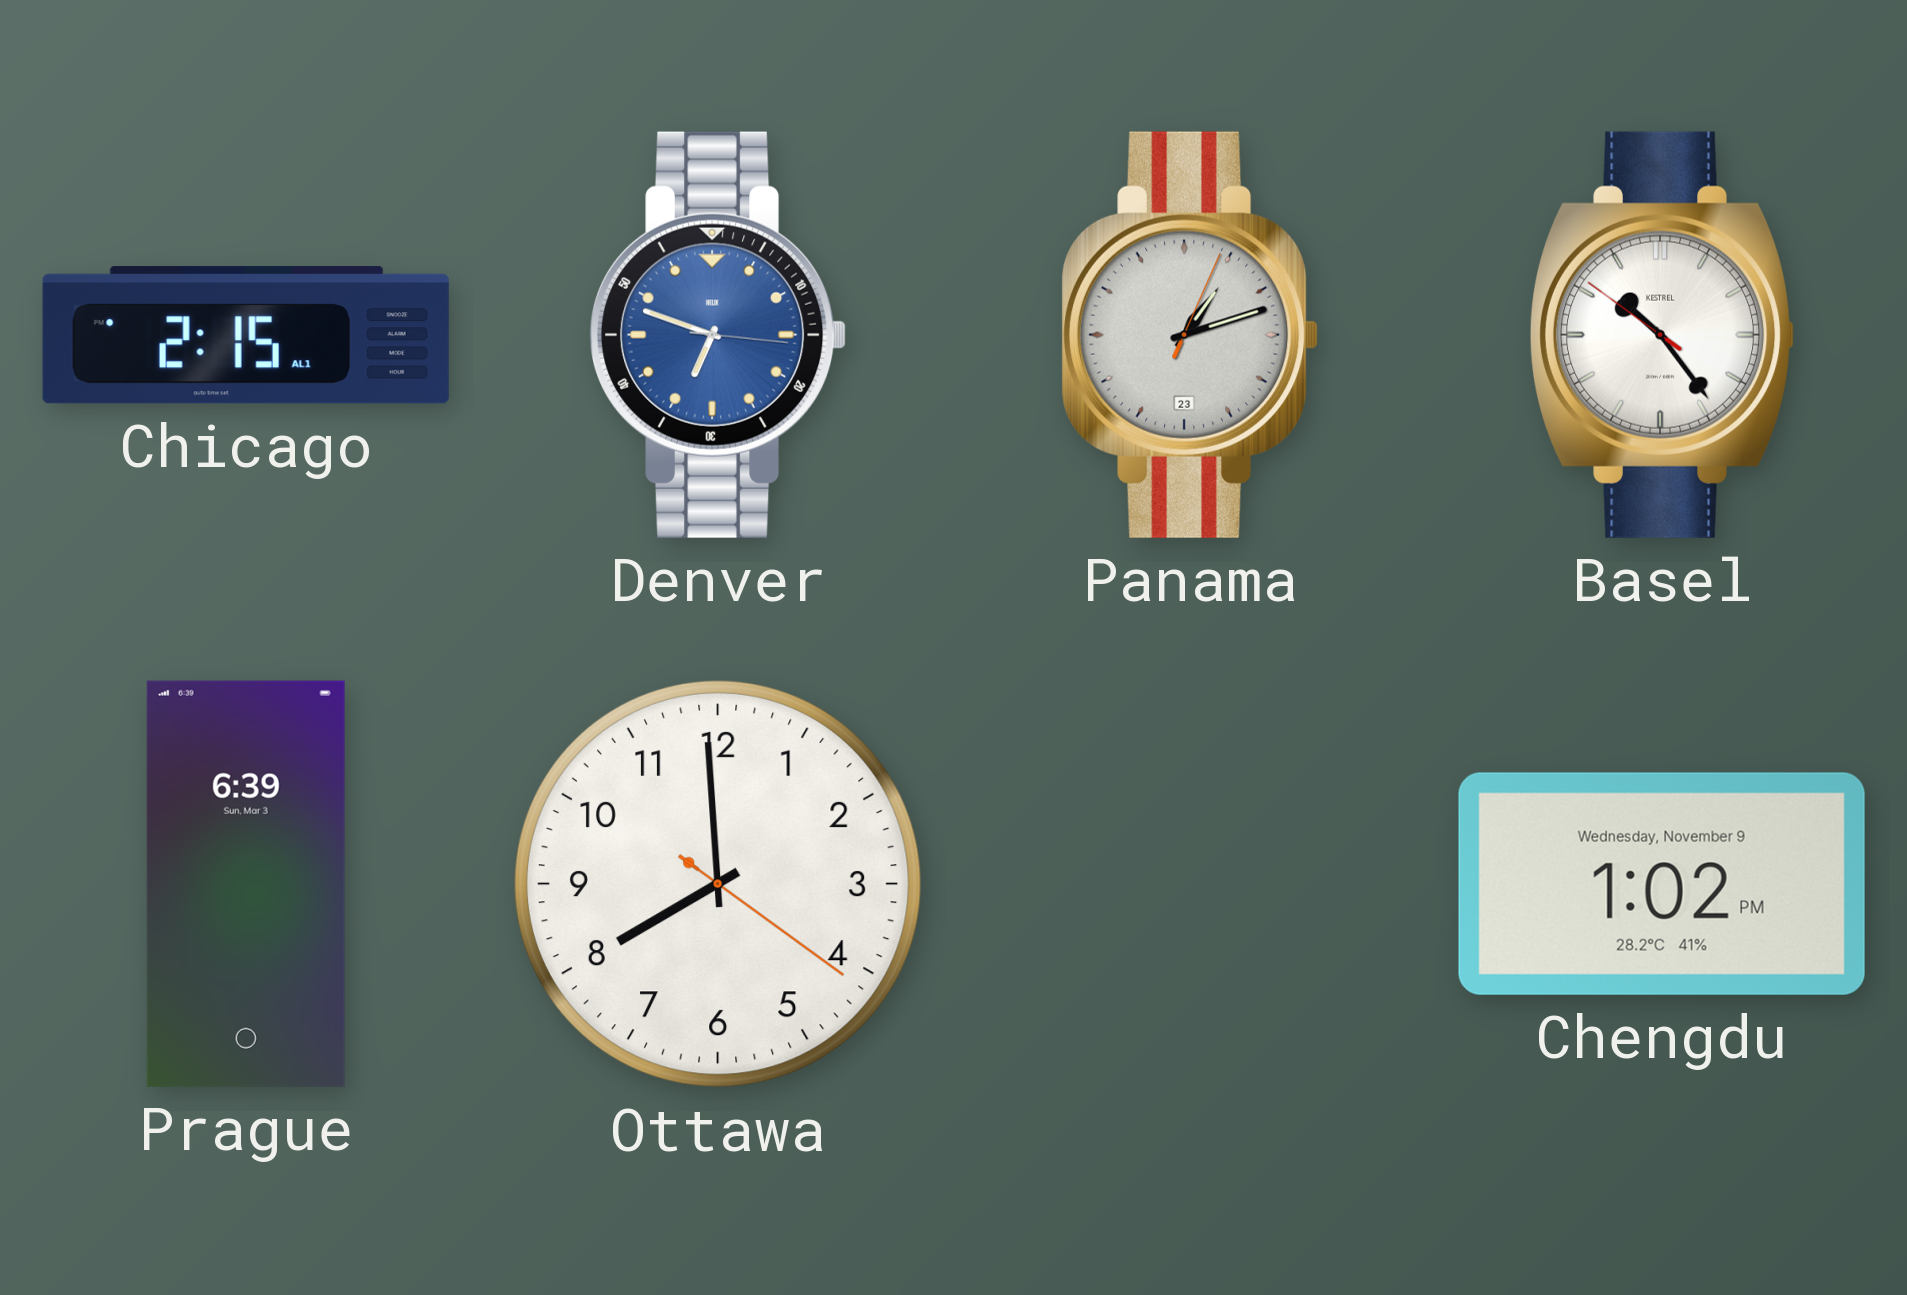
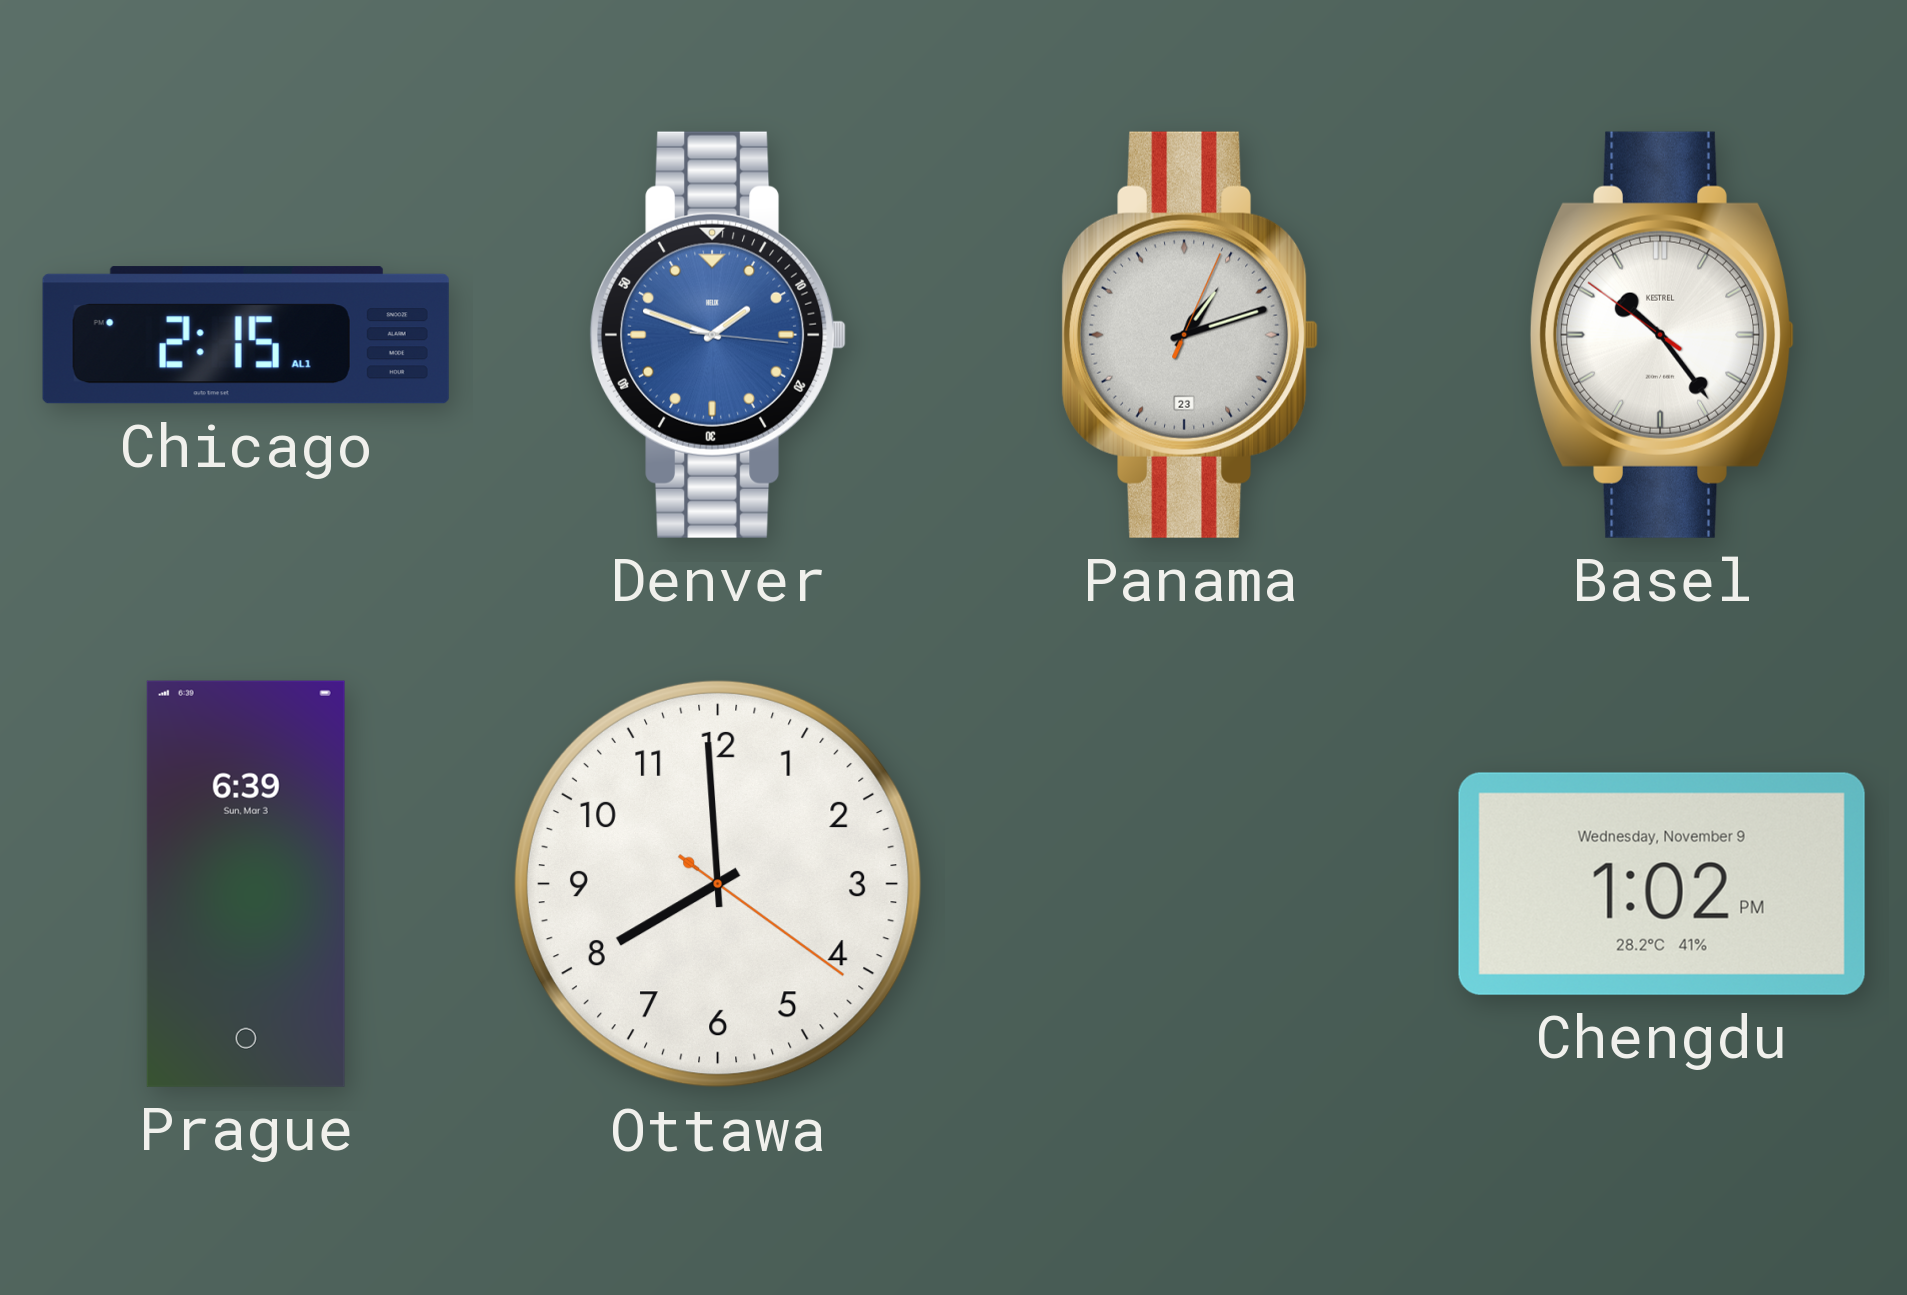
Denver: 6:48 -> 1:48 (719, 335)
